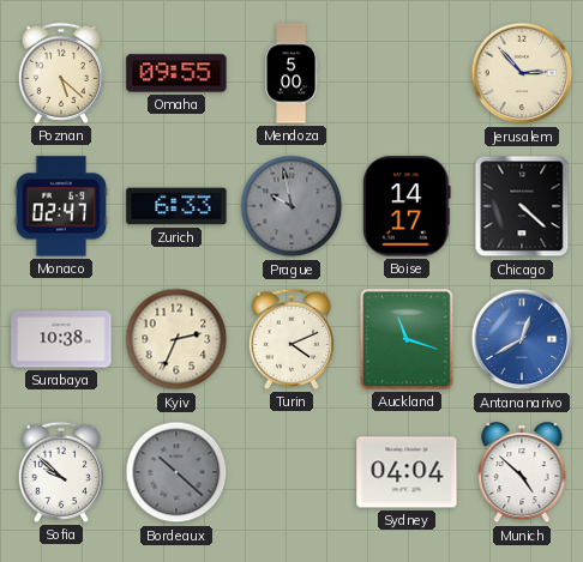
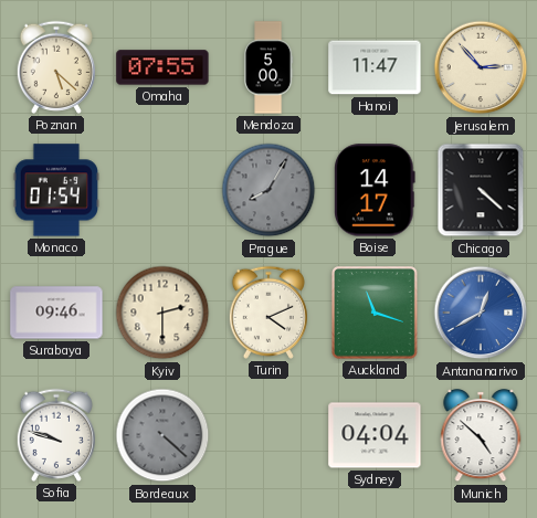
Omaha: 09:55 -> 07:55 (162, 67)
Hanoi: none -> 11:47 (375, 67)
Monaco: 02:47 -> 01:54 (56, 190)
Zurich: 6:33 -> none (176, 206)
Prague: 9:58 -> 8:05 (268, 190)
Surabaya: 10:38 -> 09:46 (56, 313)
Kyiv: 2:34 -> 2:30 (162, 313)
Sofia: 9:52 -> 9:48 (56, 435)
Bordeaux: 10:22 -> 4:22 (162, 435)
